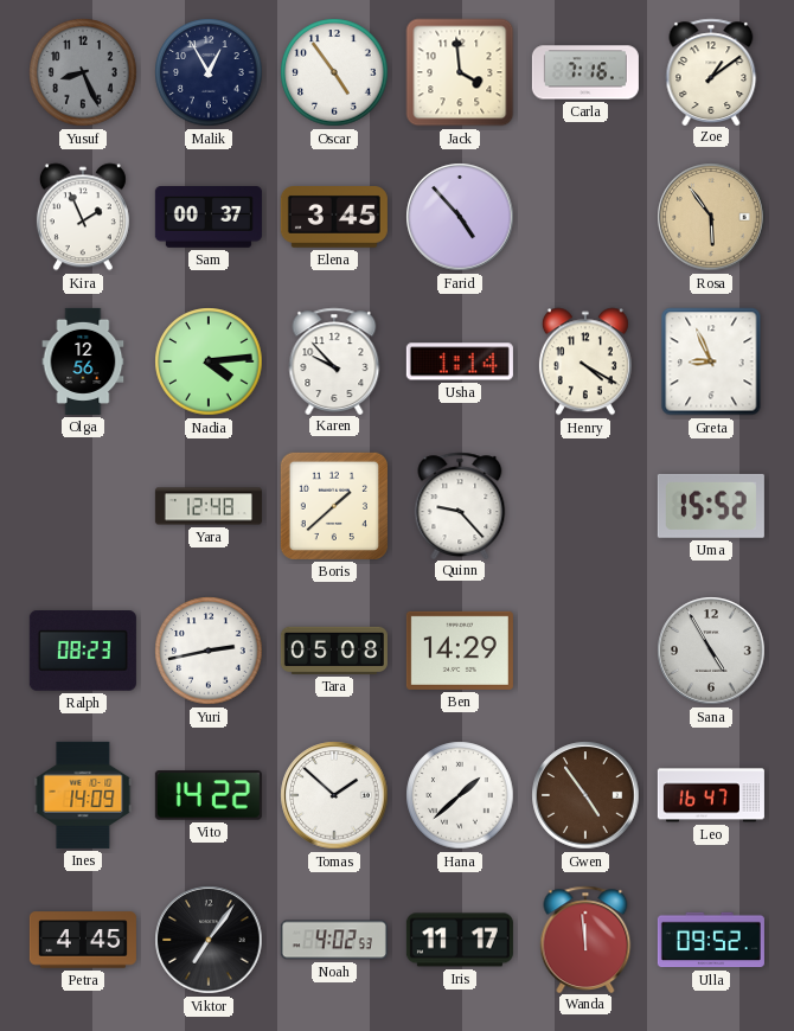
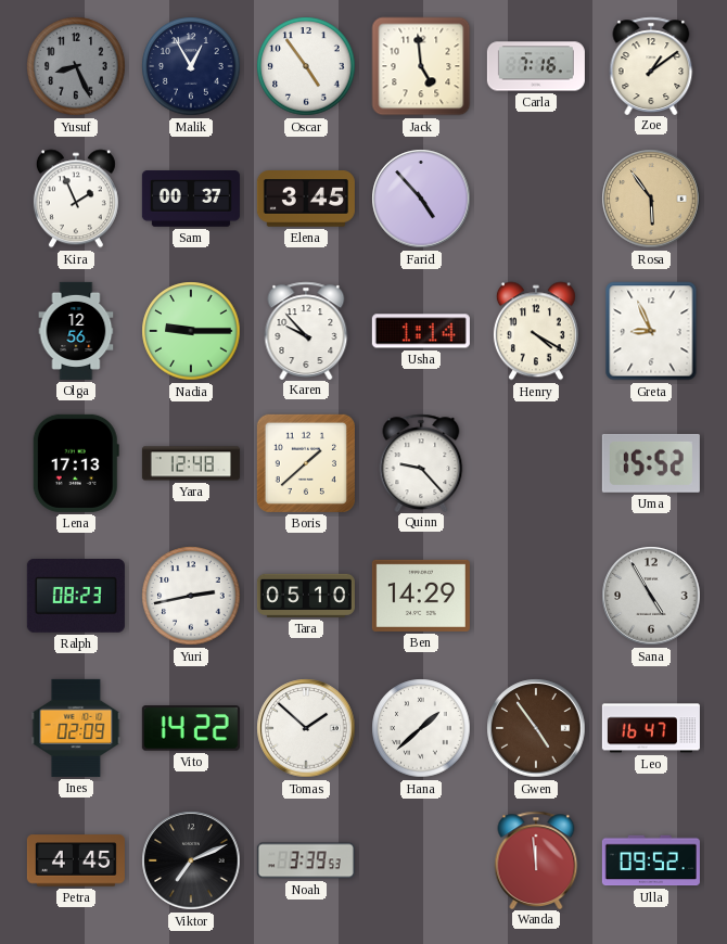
Jack: 3:59 -> 4:59 (421, 66)
Nadia: 4:14 -> 9:15 (191, 331)
Lena: none -> 17:13 (76, 463)
Tara: 05:08 -> 05:10 (306, 596)
Ines: 14:09 -> 02:09 (76, 728)
Viktor: 7:06 -> 7:11 (191, 860)
Noah: 4:02 -> 3:39 (306, 860)
Iris: 11:17 -> none (460, 940)
